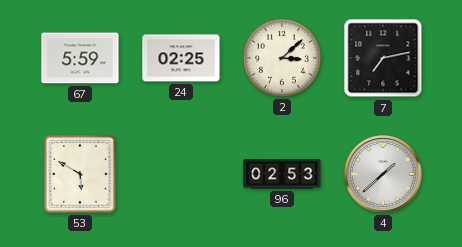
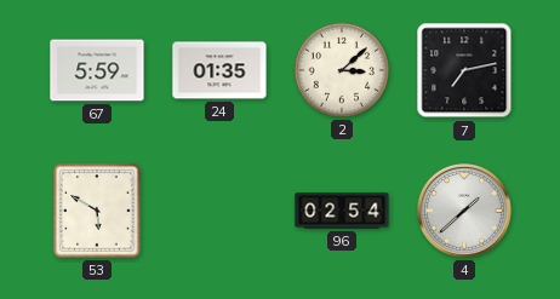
24: 02:25 -> 01:35 (219, 70)
96: 02:53 -> 02:54 (342, 211)
